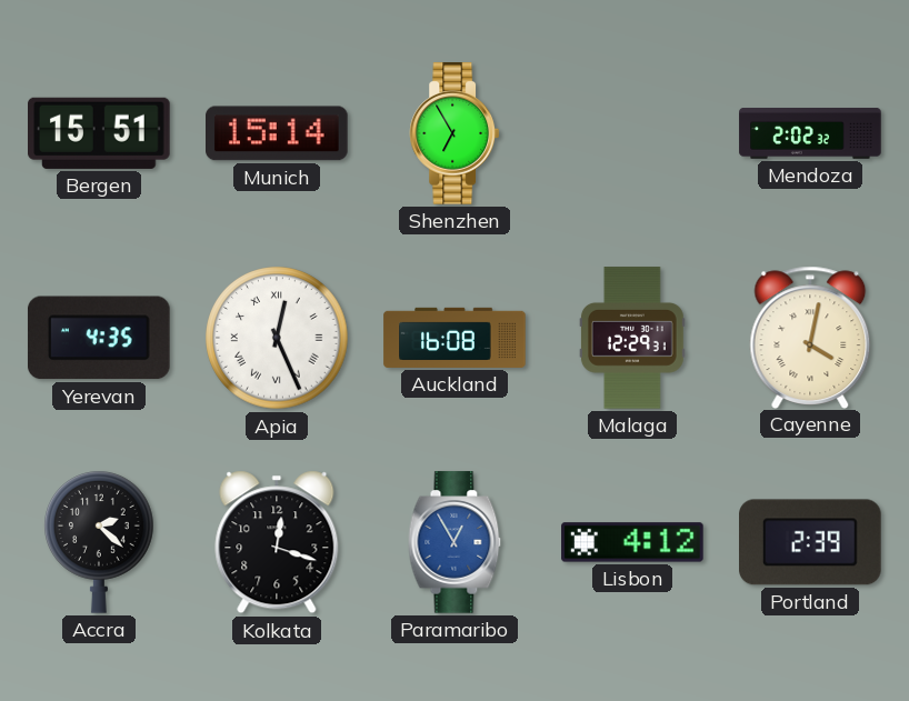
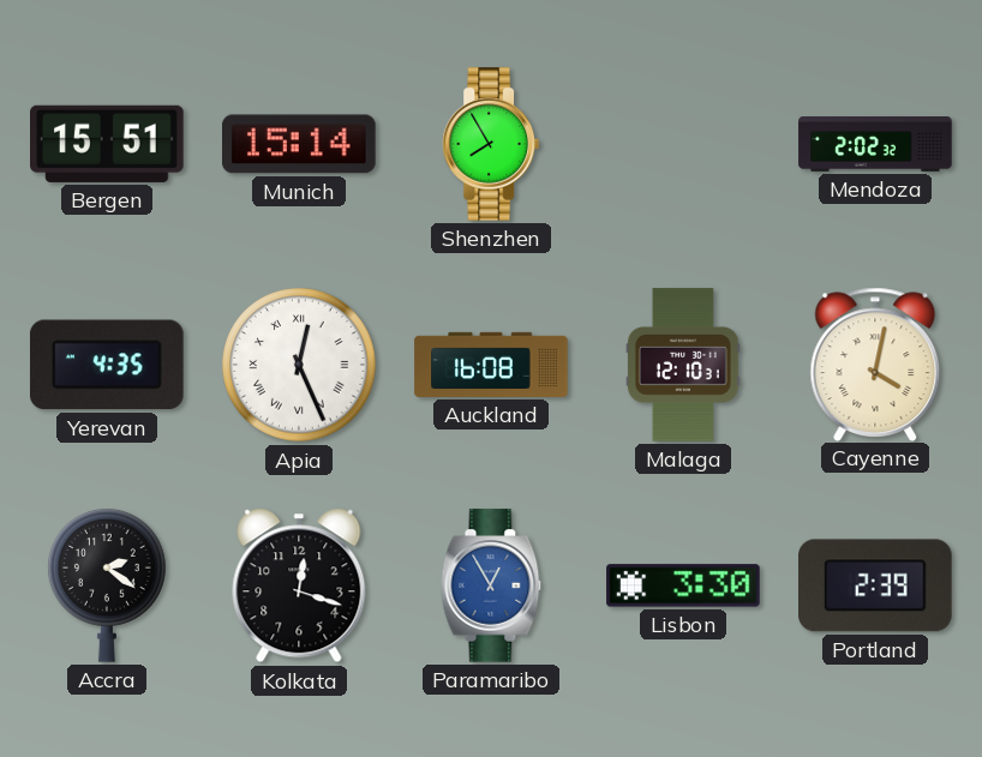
Shenzhen: 6:55 -> 7:55 (490, 144)
Malaga: 12:29 -> 12:10 (683, 365)
Accra: 2:22 -> 2:21 (107, 585)
Lisbon: 4:12 -> 3:30 (683, 585)
